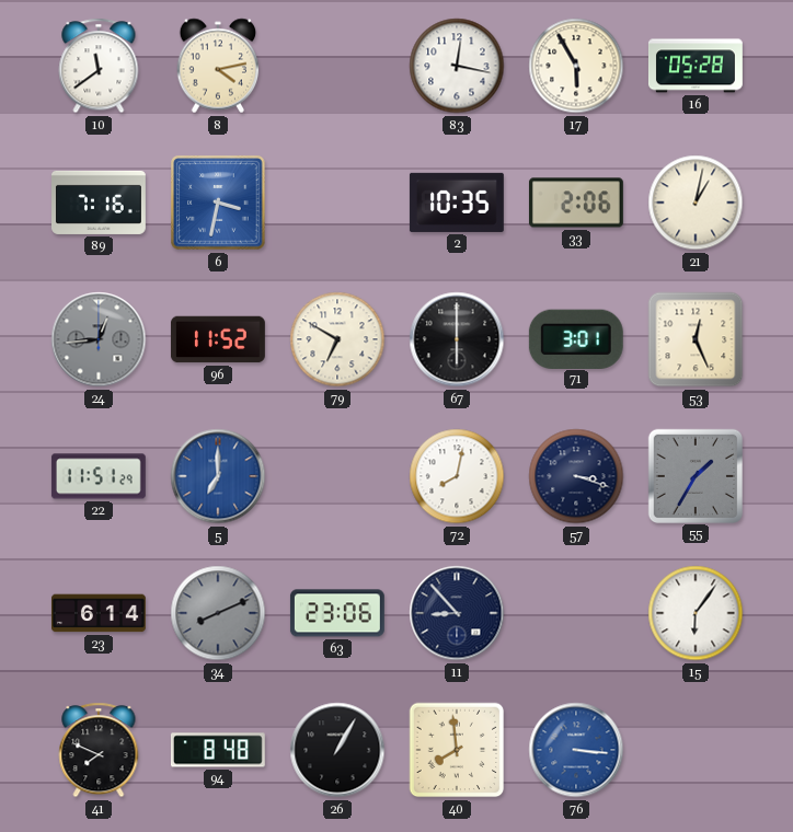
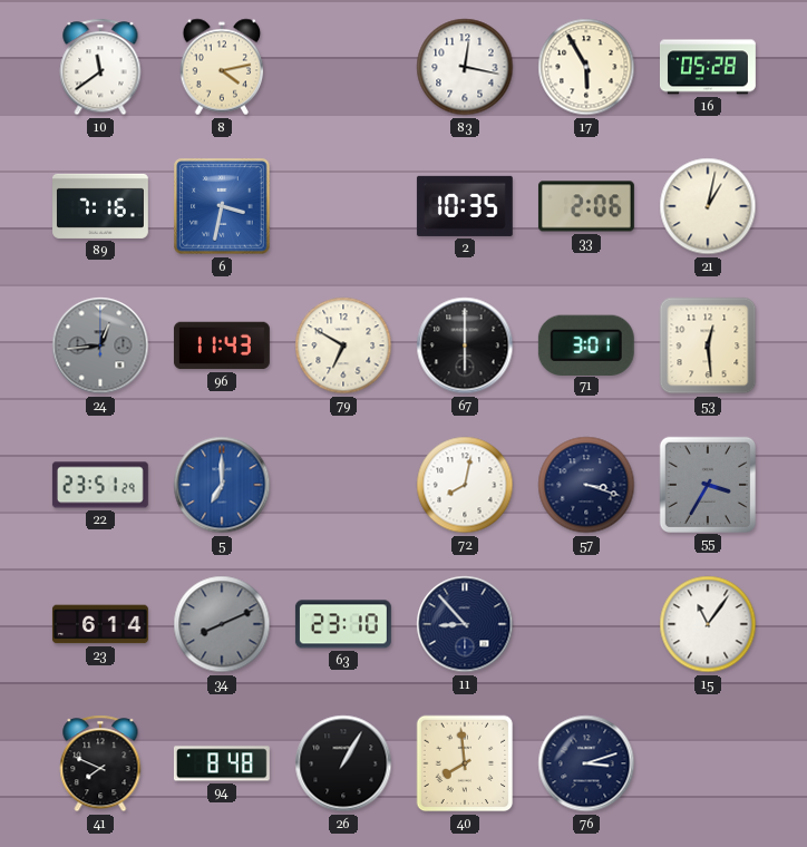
96: 11:52 -> 11:43 (222, 345)
53: 12:26 -> 12:29 (708, 345)
22: 11:51 -> 23:51 (100, 485)
55: 1:35 -> 3:35 (707, 484)
63: 23:06 -> 23:10 (343, 624)
15: 6:06 -> 11:06 (708, 624)
76: 3:16 -> 3:12 (586, 763)
76 dial: blue -> navy (586, 763)
